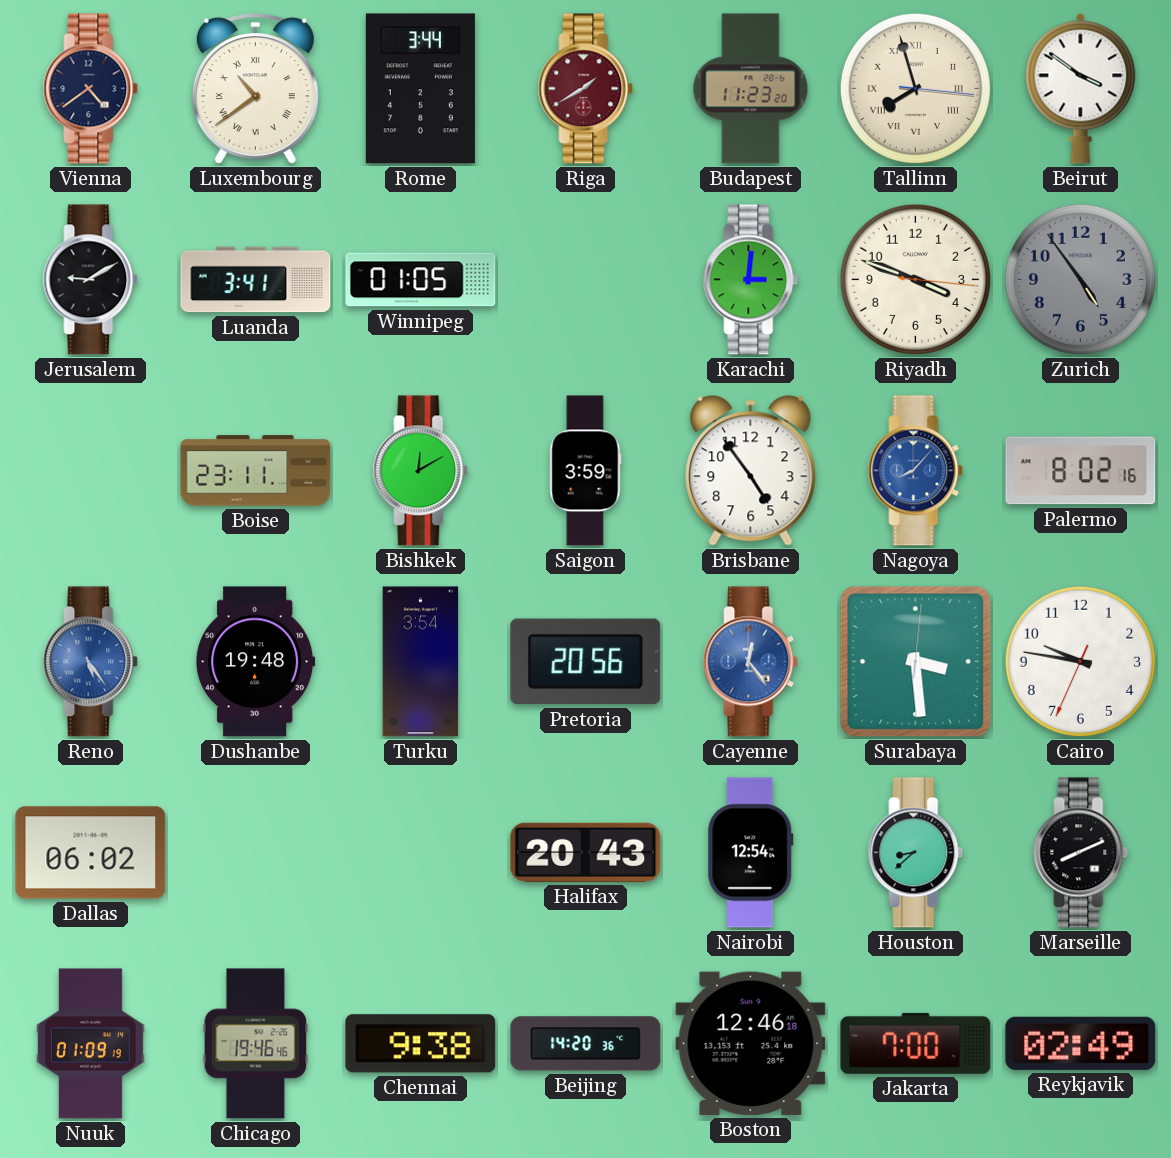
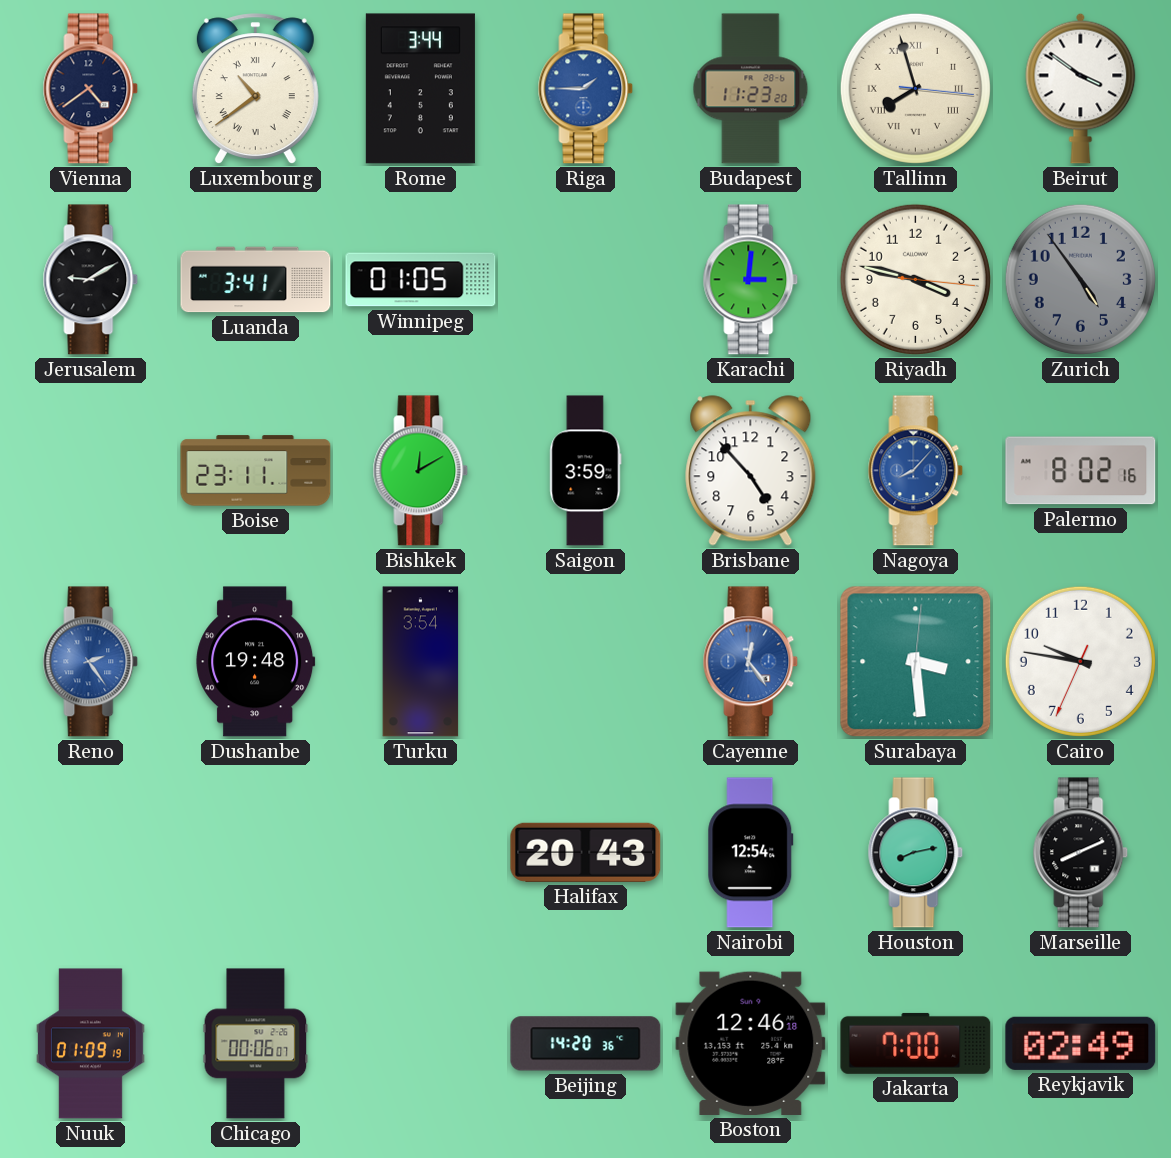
Riga: 1:40 -> 1:45 (586, 89)
Riga dial: burgundy -> blue (586, 89)
Riyadh: 3:48 -> 3:47 (915, 279)
Brisbane: 4:54 -> 4:53 (751, 471)
Reno: 5:24 -> 2:24 (91, 662)
Pretoria: 20:56 -> none (586, 662)
Dallas: 06:02 -> none (91, 853)
Houston: 8:38 -> 8:13 (916, 853)
Chicago: 19:46 -> 00:06 (256, 1044)
Chennai: 9:38 -> none (421, 1044)
